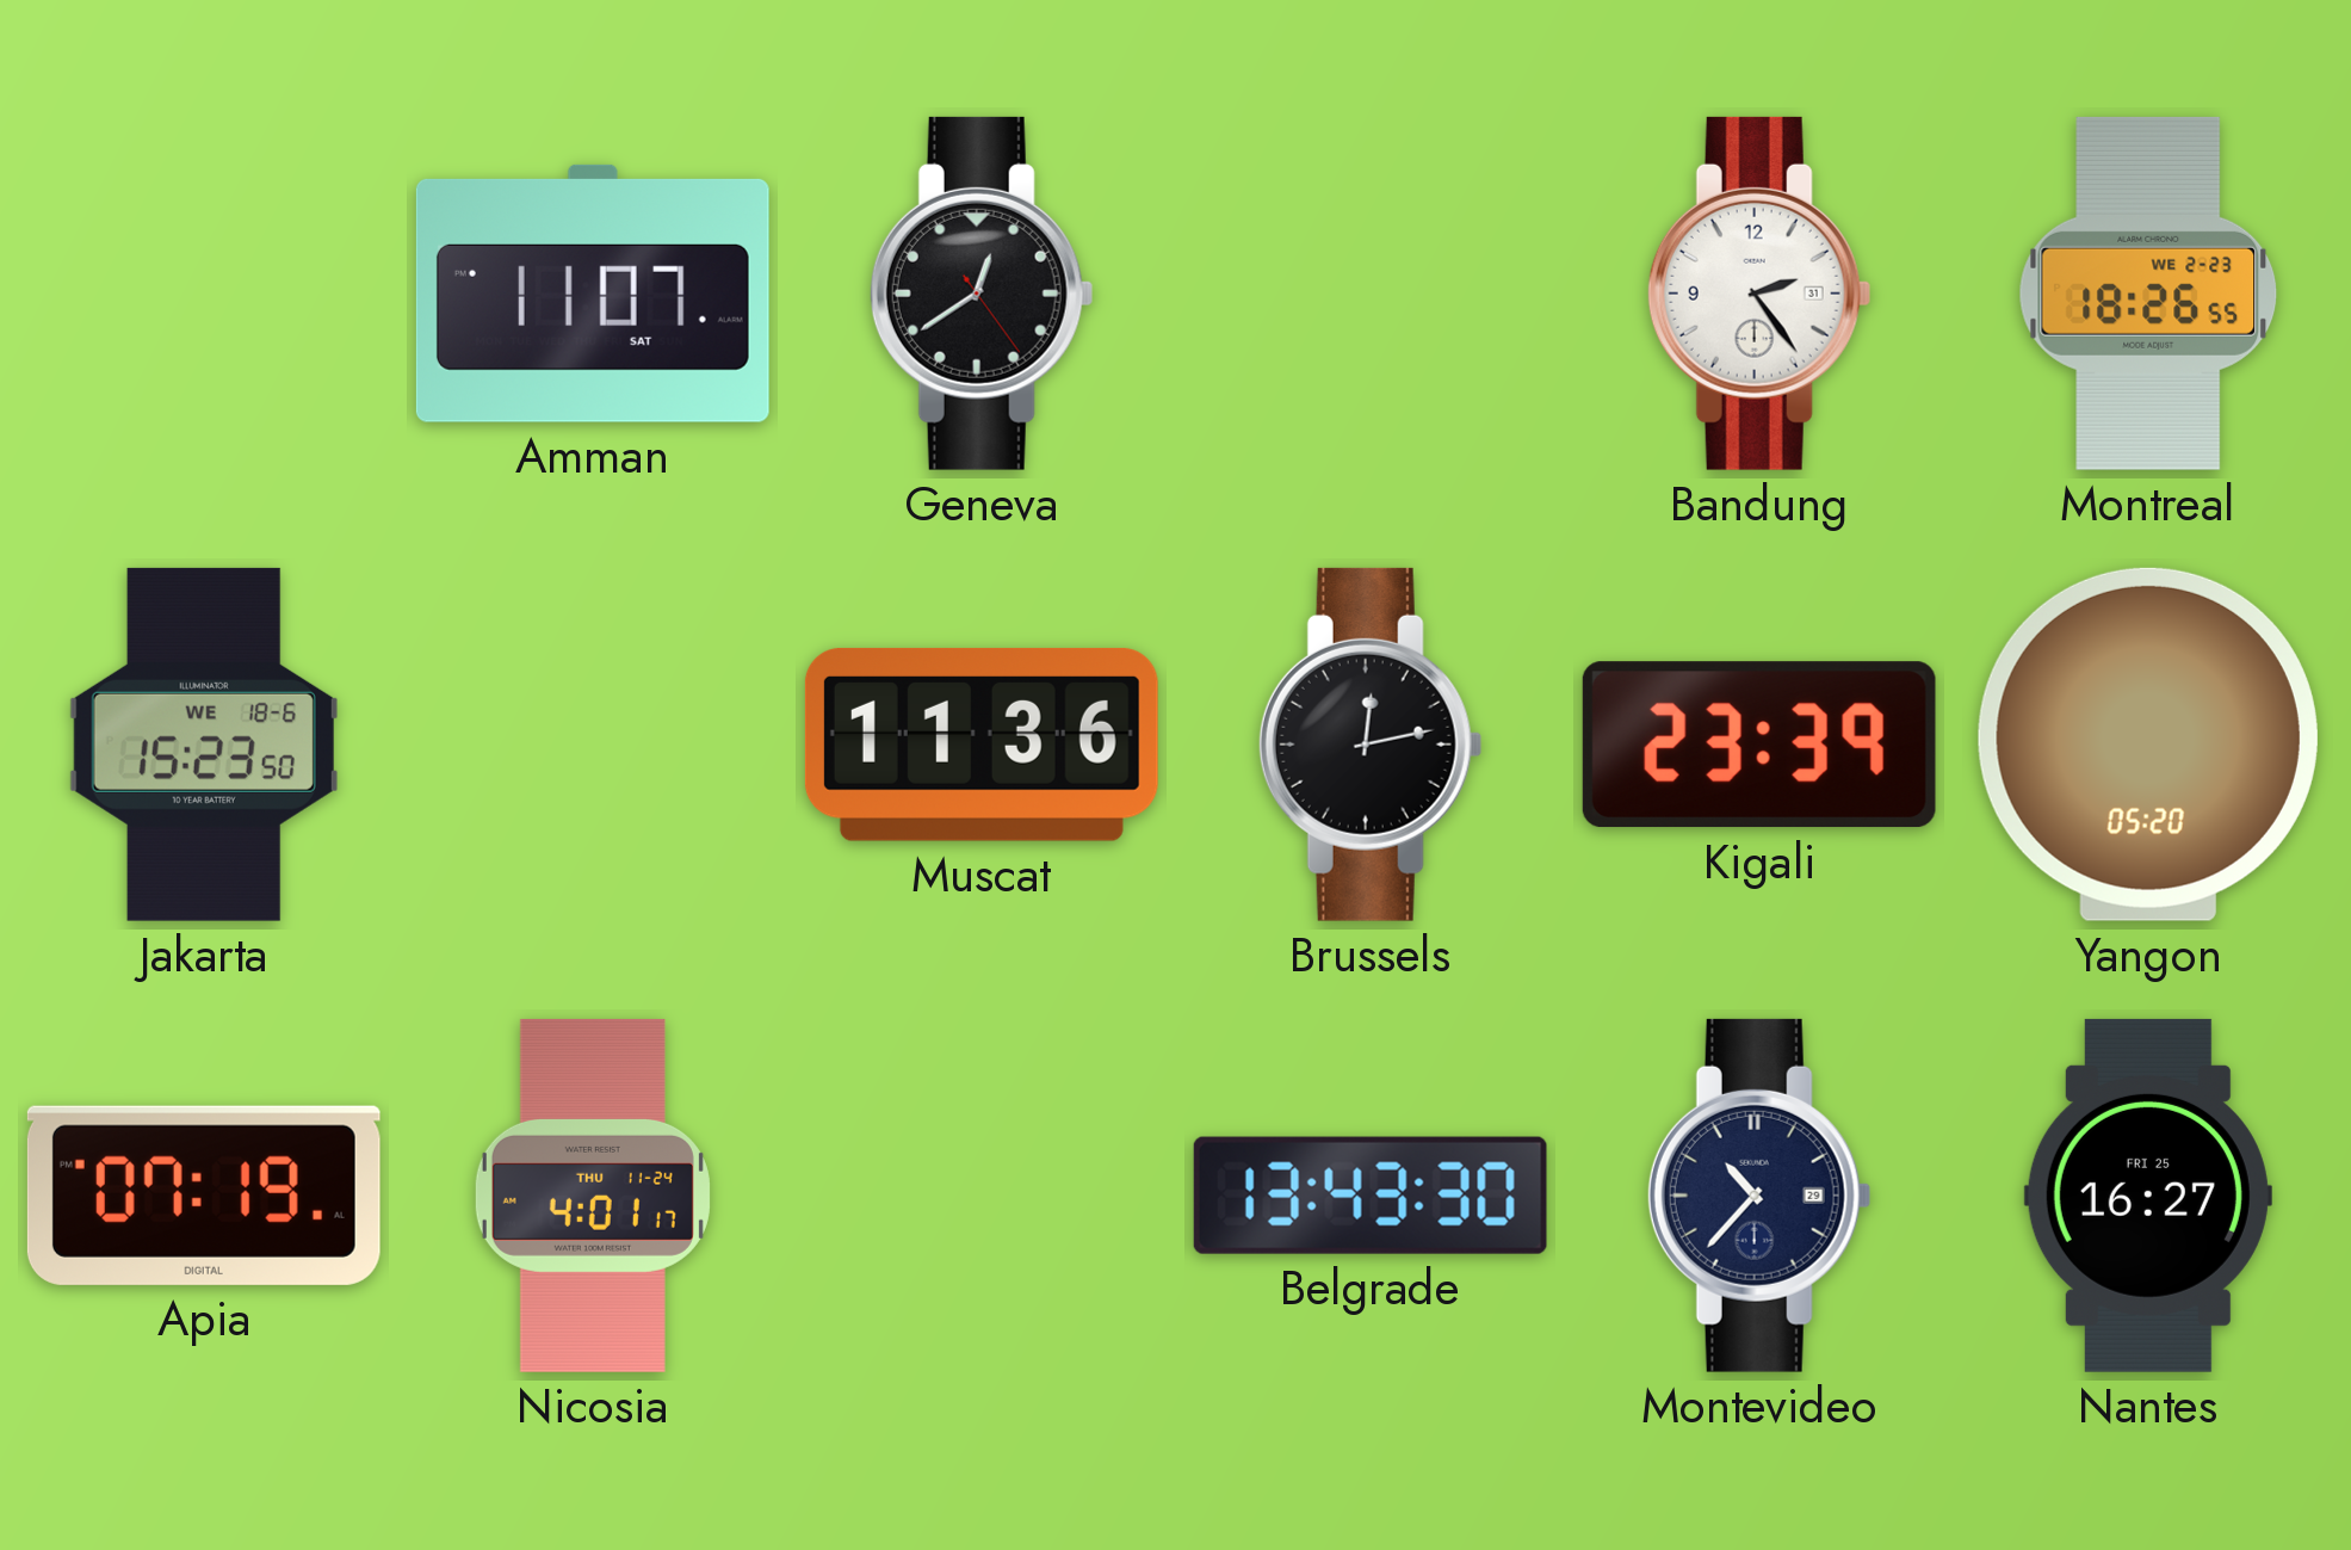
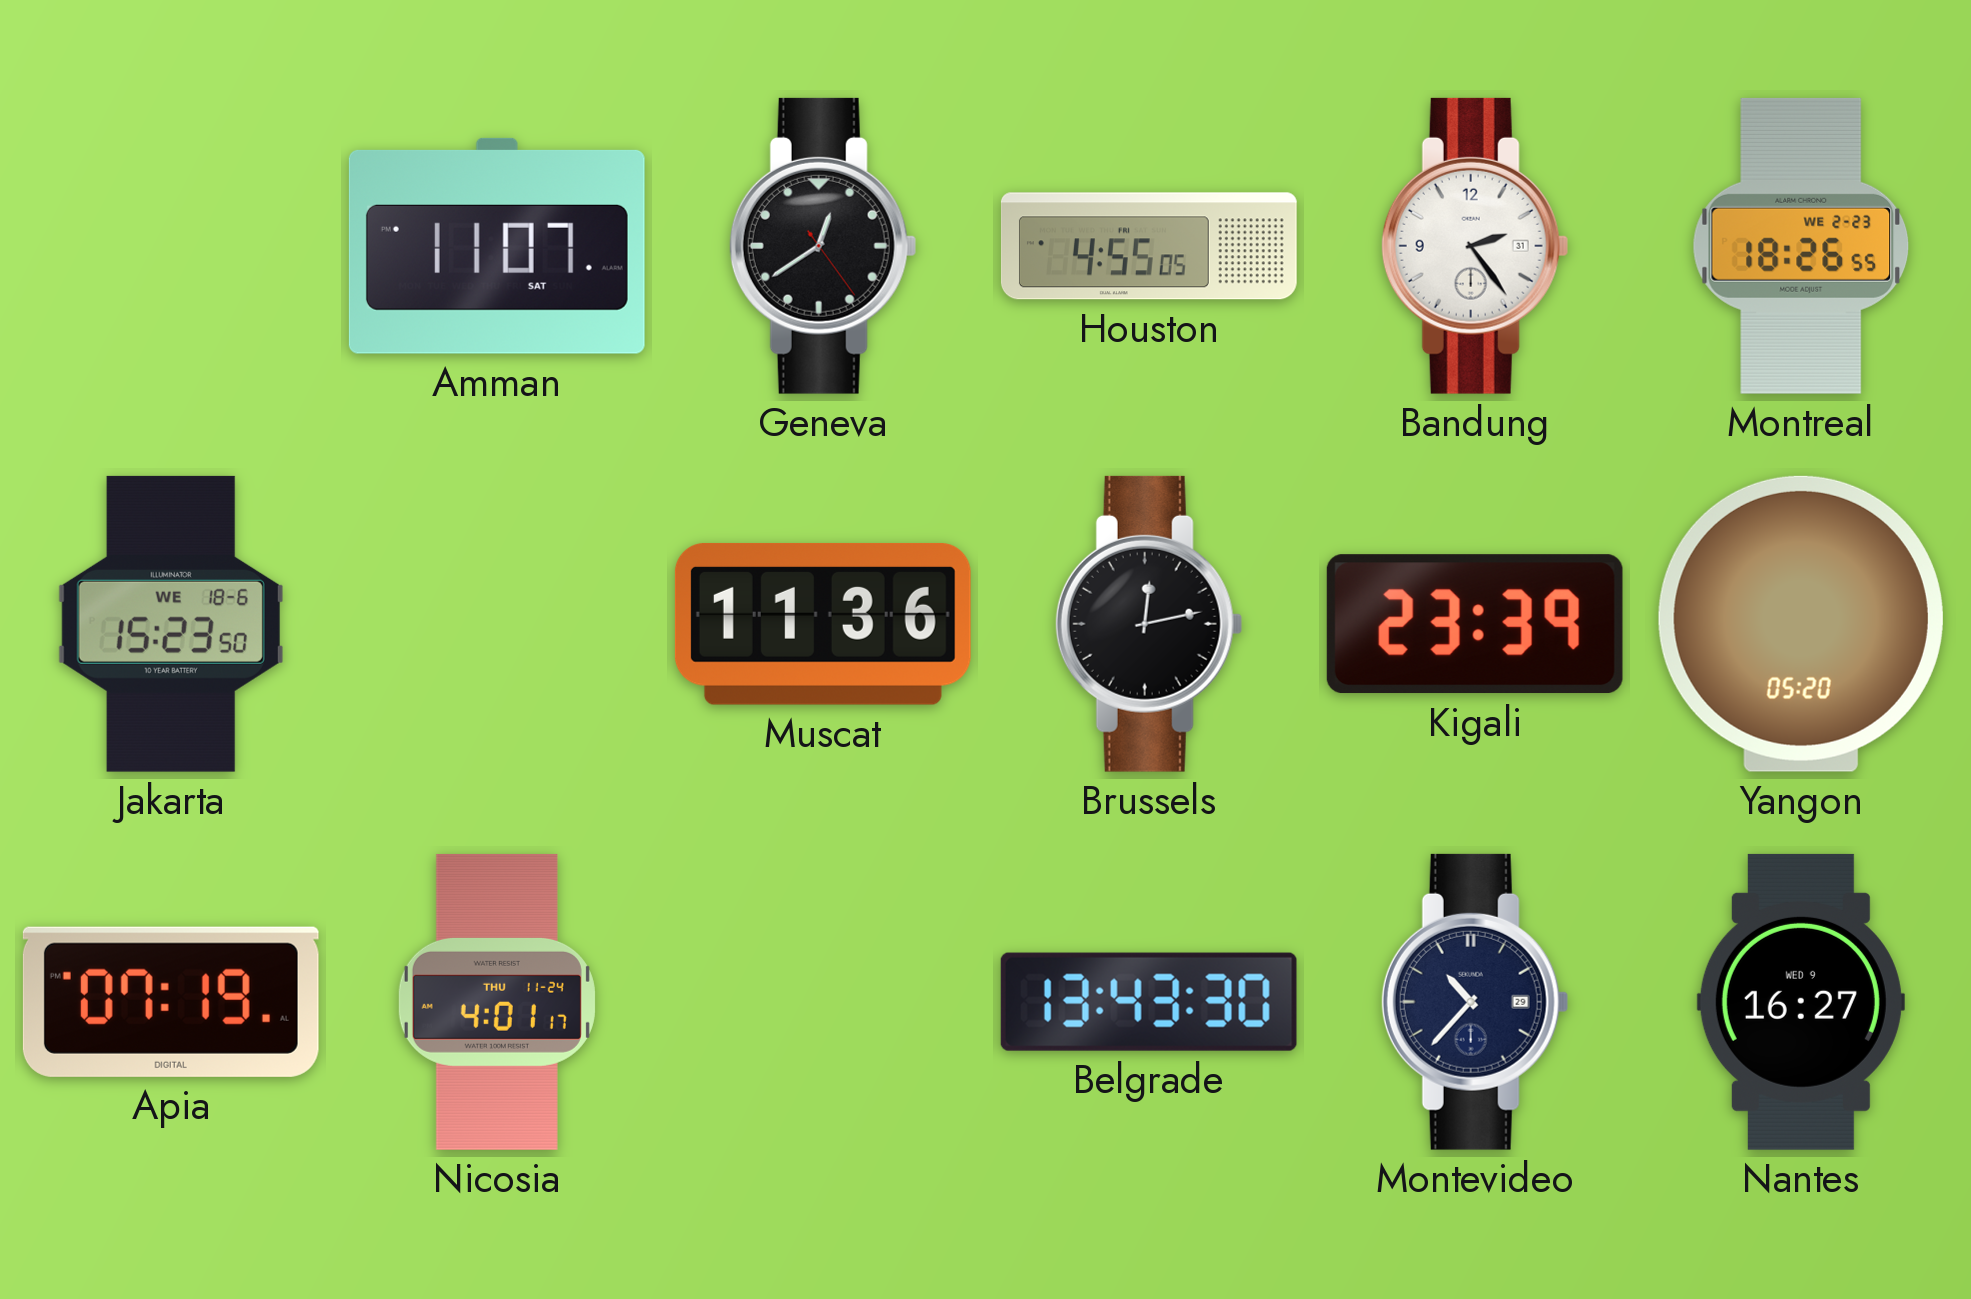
Houston: none -> 4:55 (1149, 246)
Nantes date: FRI 25 -> WED 9 (1801, 1002)
